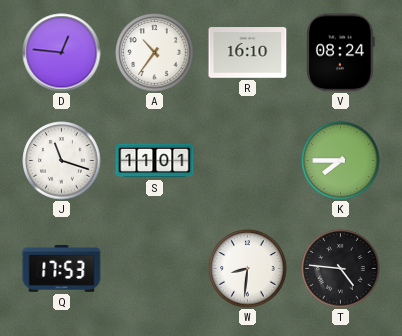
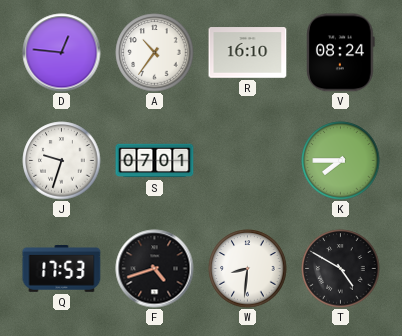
J: 11:18 -> 9:33 (62, 161)
S: 11:01 -> 07:01 (155, 161)
F: none -> 4:42 (155, 269)
T: 4:46 -> 4:50 (341, 269)
